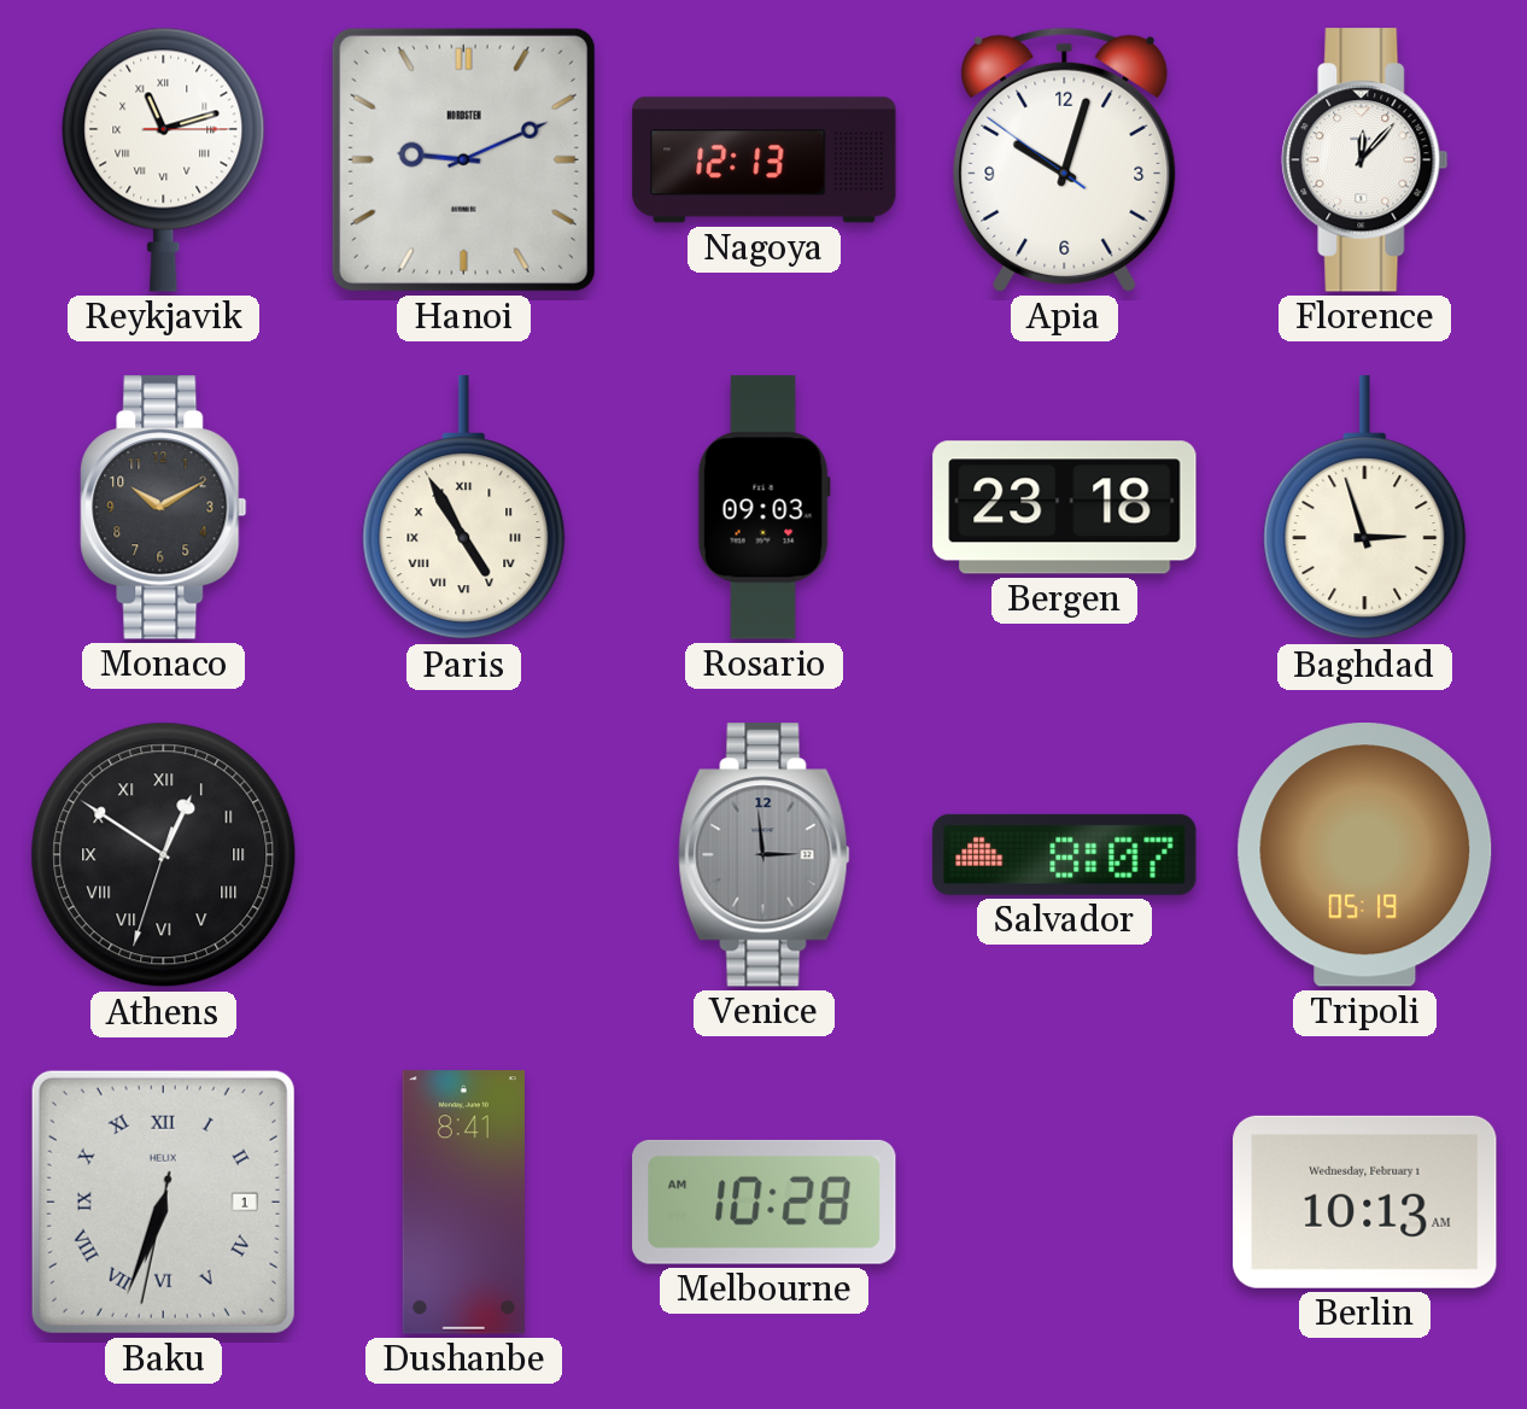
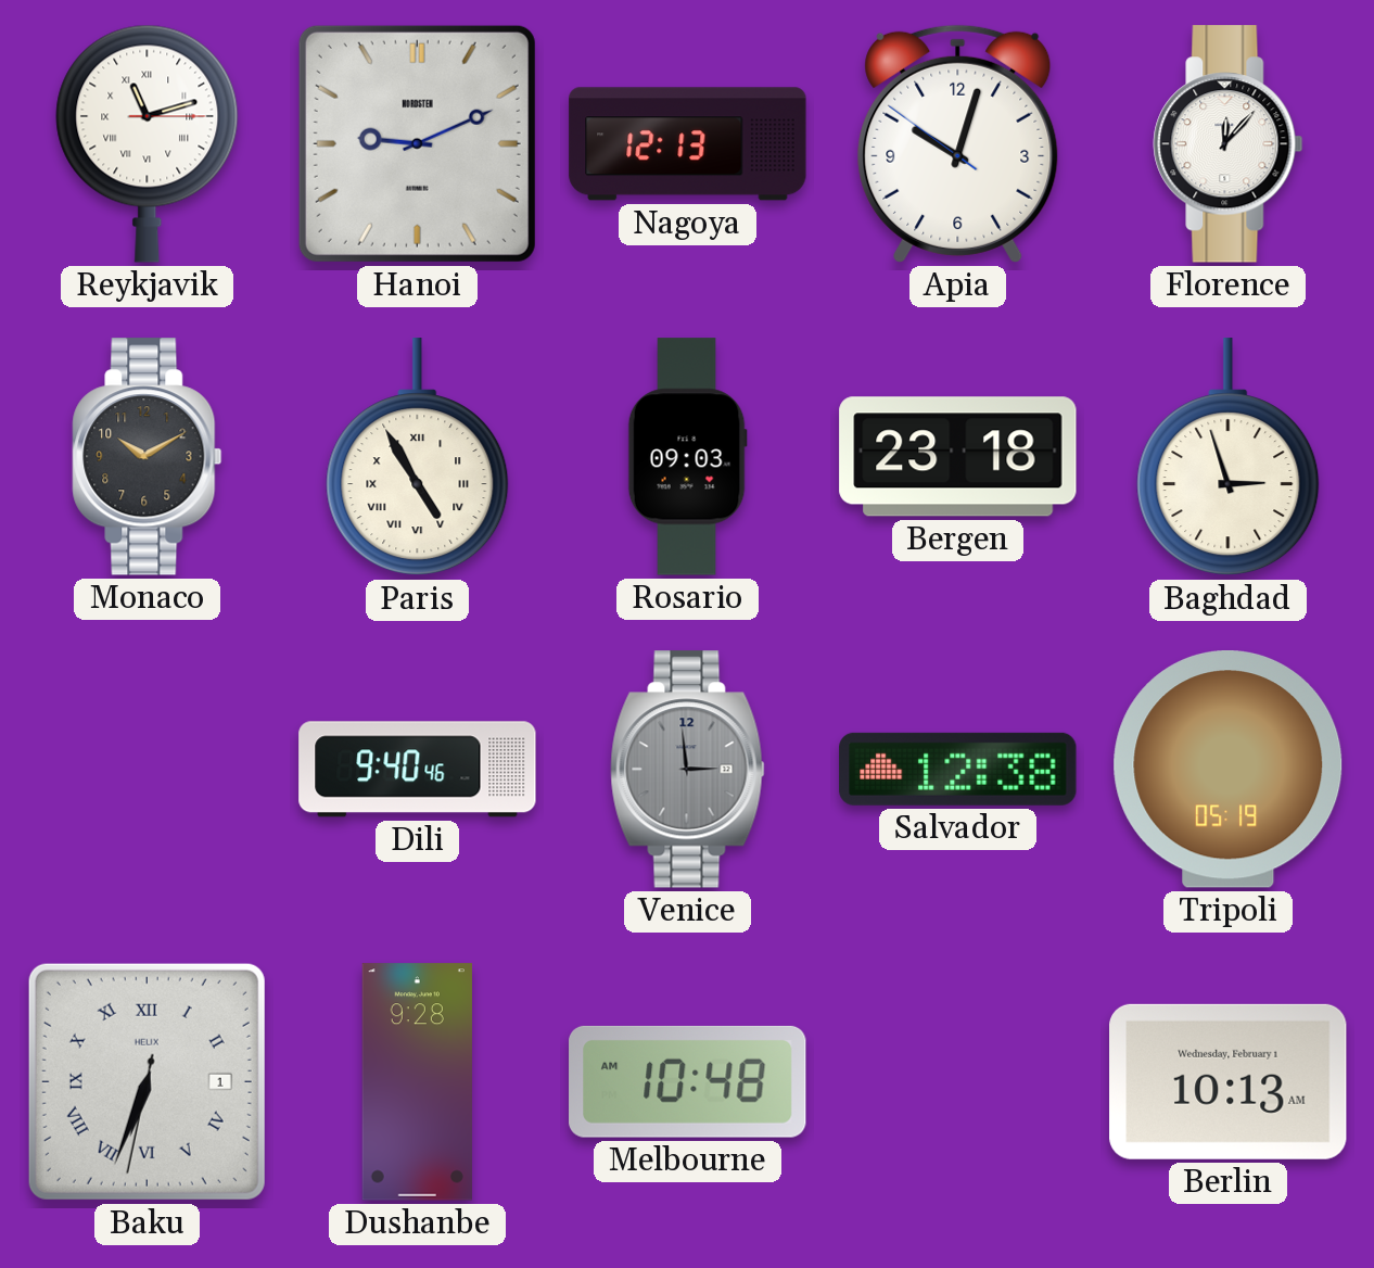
Athens: 12:50 -> none (164, 855)
Dili: none -> 9:40 (418, 770)
Salvador: 8:07 -> 12:38 (958, 769)
Dushanbe: 8:41 -> 9:28 (417, 1082)
Melbourne: 10:28 -> 10:48 (688, 1081)
